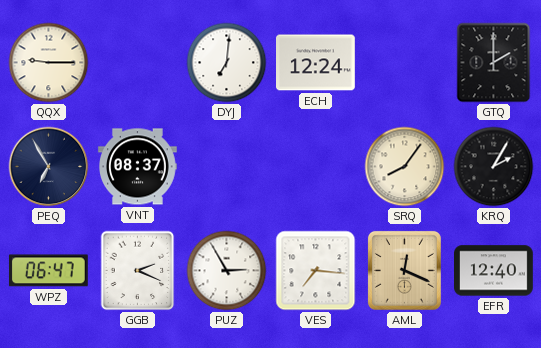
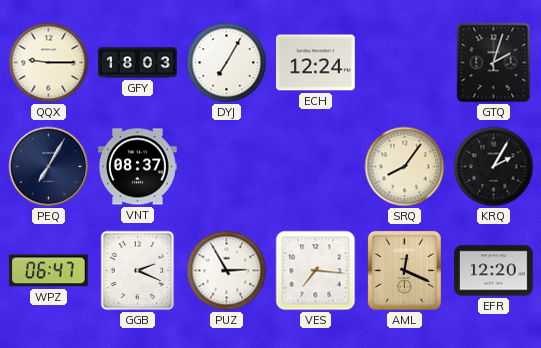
GFY: none -> 18:03 (138, 63)
DYJ: 7:01 -> 7:05 (227, 63)
GTQ: 2:00 -> 2:03 (494, 63)
PEQ: 6:55 -> 7:05 (49, 167)
EFR: 12:40 -> 12:20 (494, 271)
